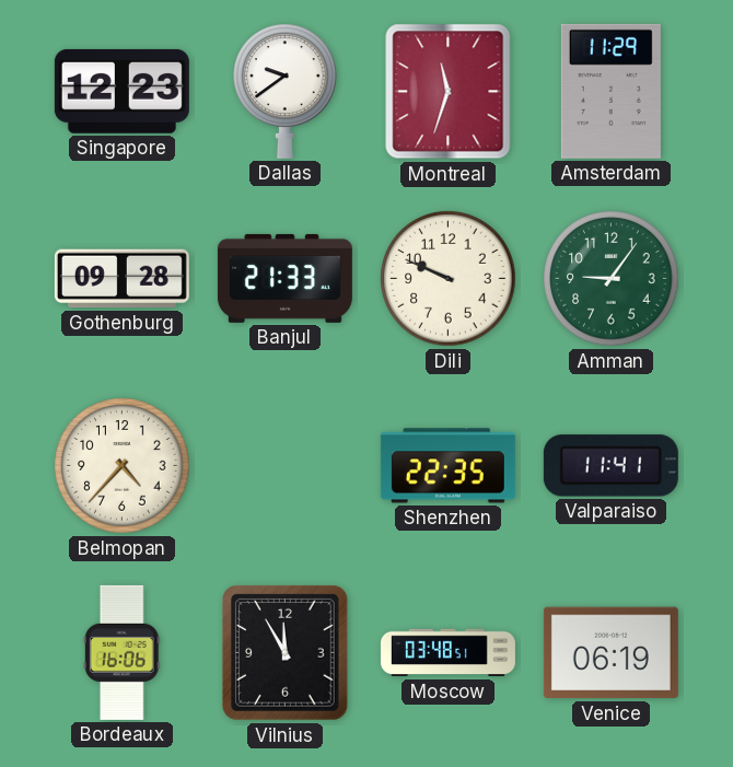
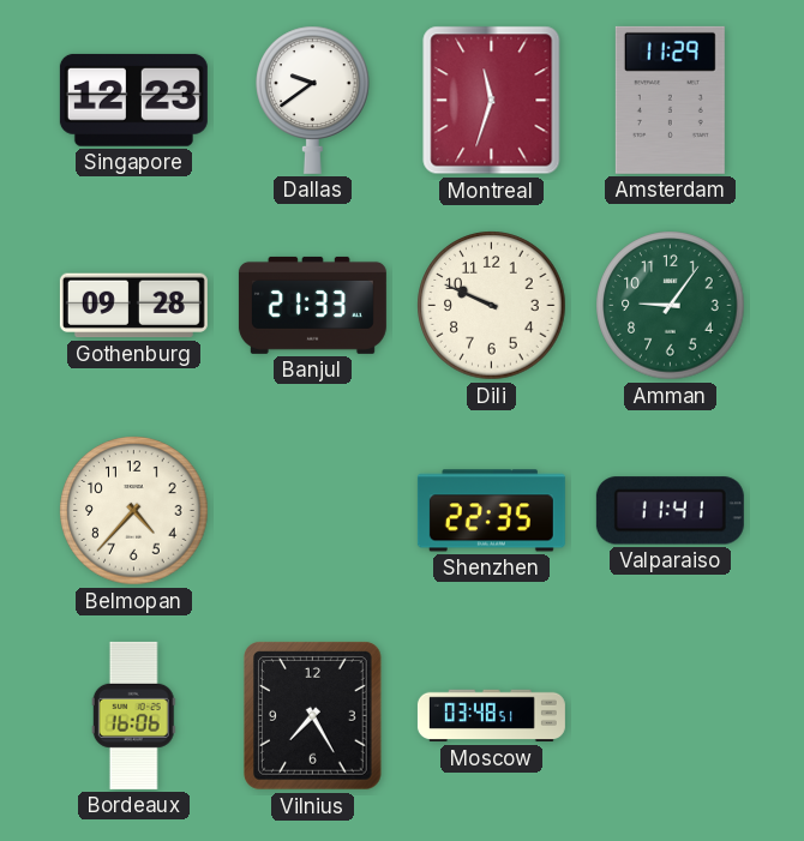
Vilnius: 11:55 -> 7:25 (313, 716)
Venice: 06:19 -> none (610, 653)
